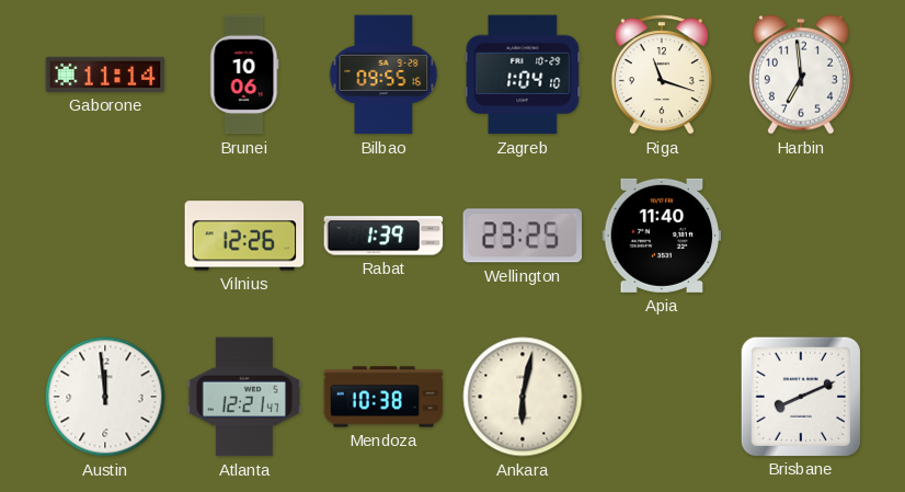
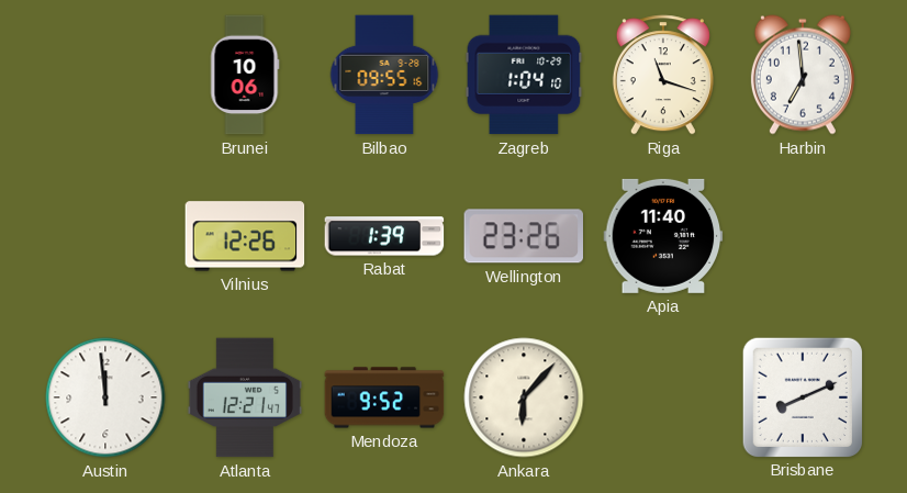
Gaborone: 11:14 -> none (105, 75)
Wellington: 23:25 -> 23:26 (523, 236)
Mendoza: 10:38 -> 9:52 (384, 397)
Ankara: 6:02 -> 6:07 (524, 397)
